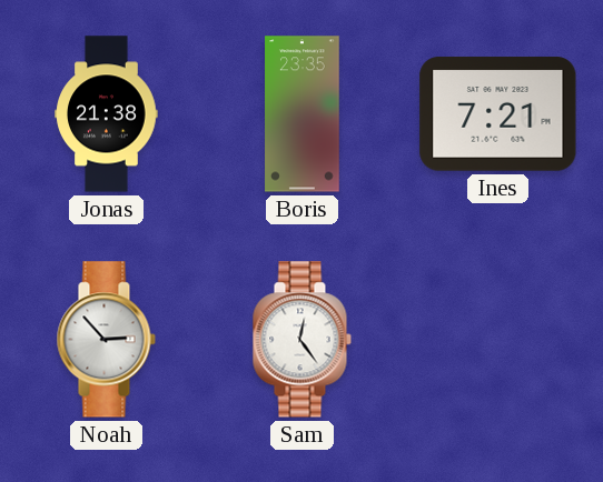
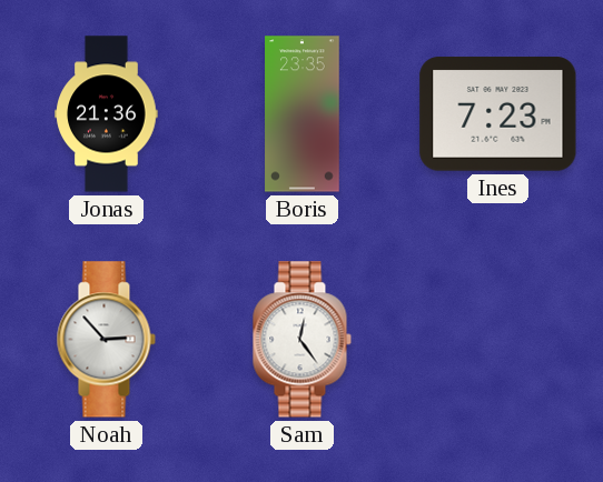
Jonas: 21:38 -> 21:36 (107, 114)
Ines: 7:21 -> 7:23 (498, 114)
